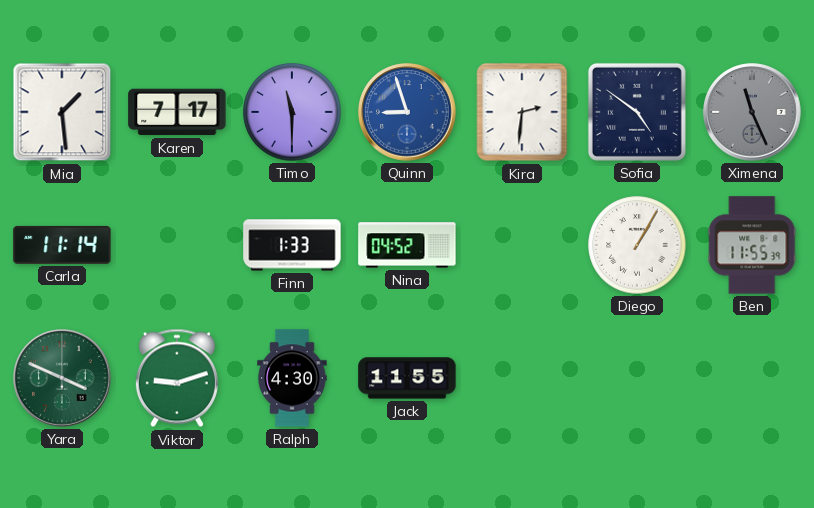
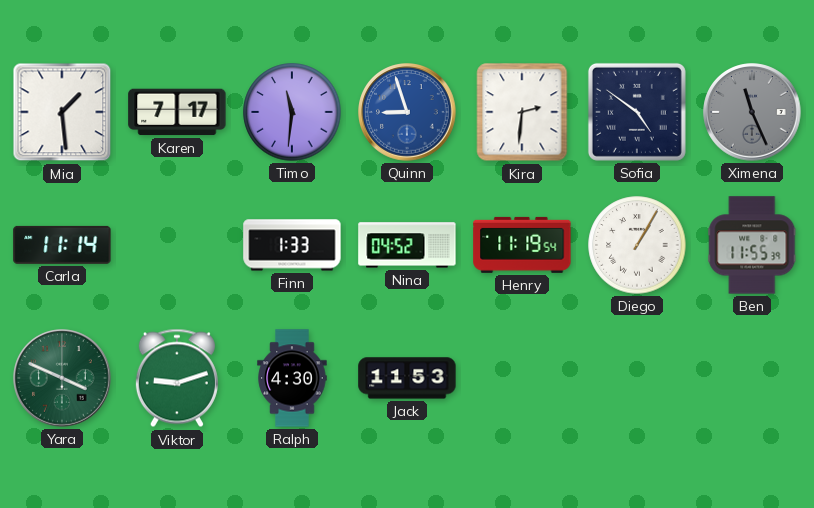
Timo: 11:30 -> 11:31 (292, 112)
Henry: none -> 11:19 (522, 245)
Jack: 11:55 -> 11:53 (407, 378)
